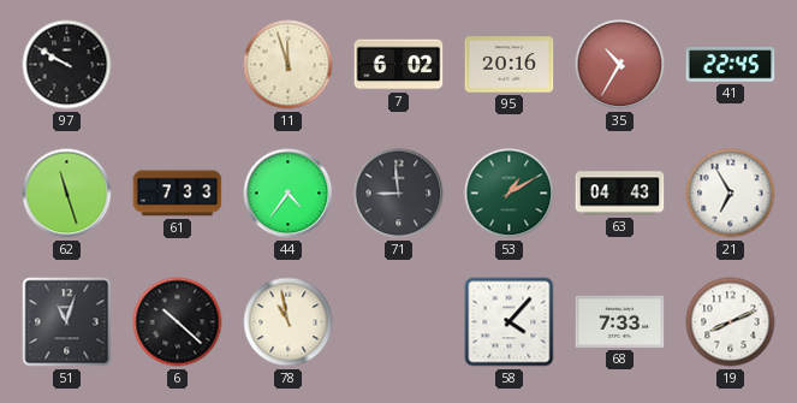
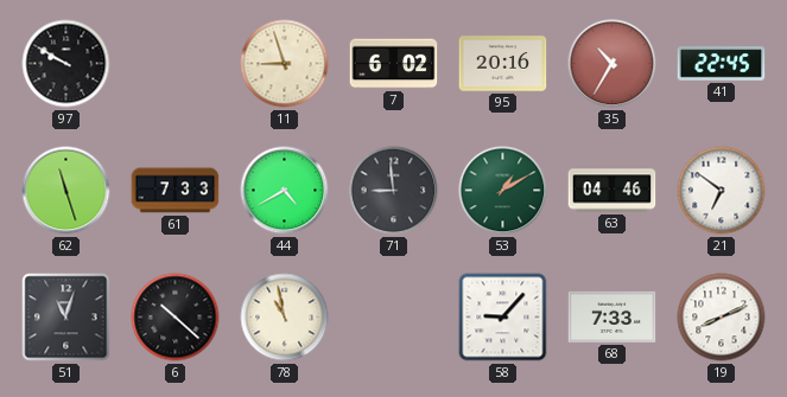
11: 11:57 -> 8:57 (285, 64)
44: 4:36 -> 4:40 (285, 191)
63: 04:43 -> 04:46 (613, 191)
21: 6:55 -> 6:51 (722, 191)
58: 4:07 -> 9:07 (503, 318)
